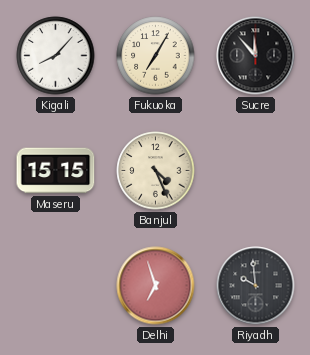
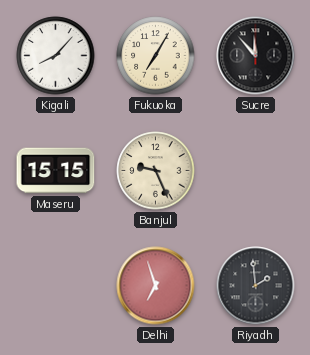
Banjul: 4:26 -> 9:26 (156, 171)
Riyadh: 9:59 -> 1:59 (256, 286)
